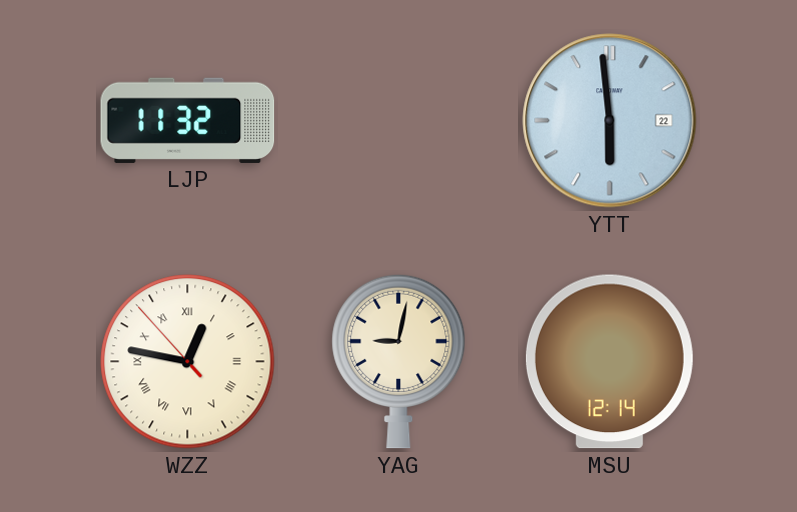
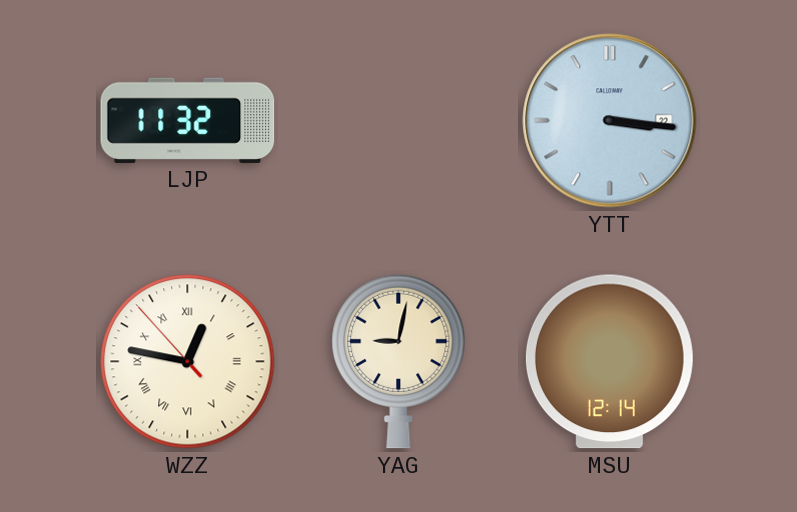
YTT: 5:59 -> 3:16 (610, 121)
